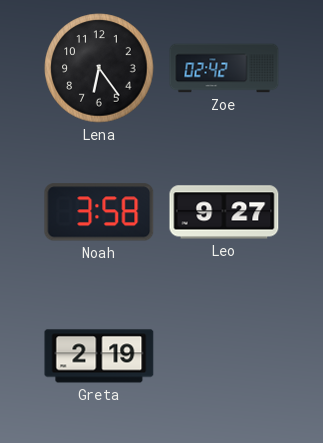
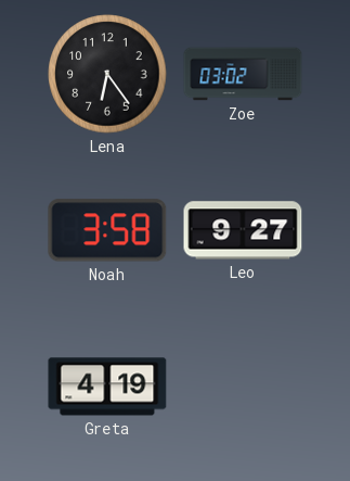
Zoe: 02:42 -> 03:02 (243, 74)
Greta: 2:19 -> 4:19 (107, 387)
